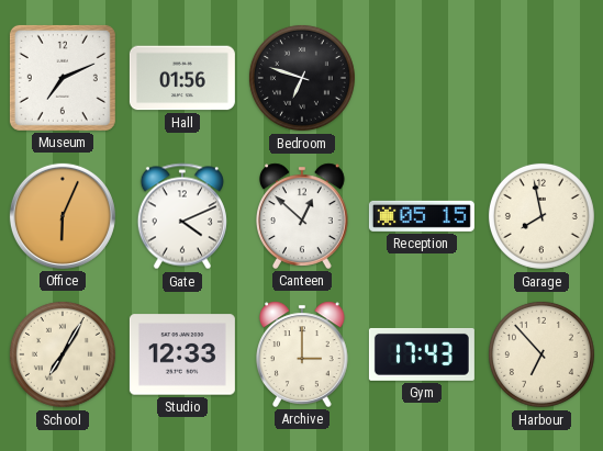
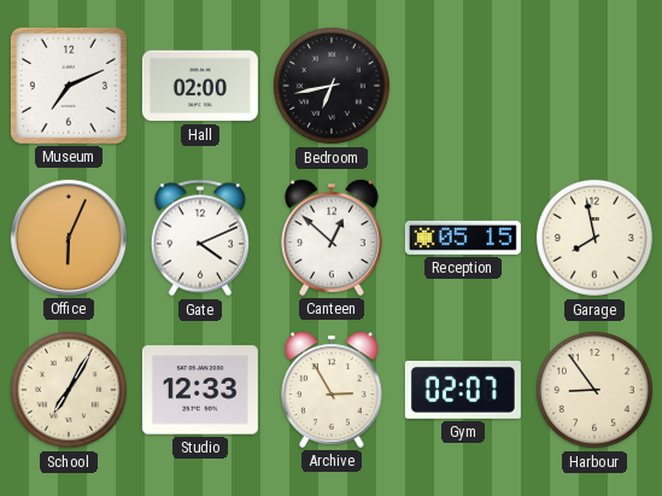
Hall: 01:56 -> 02:00 (200, 86)
Bedroom: 6:48 -> 6:43 (332, 86)
Archive: 3:00 -> 2:55 (333, 390)
Gym: 17:43 -> 02:07 (463, 390)
Harbour: 6:53 -> 8:54 (594, 390)
